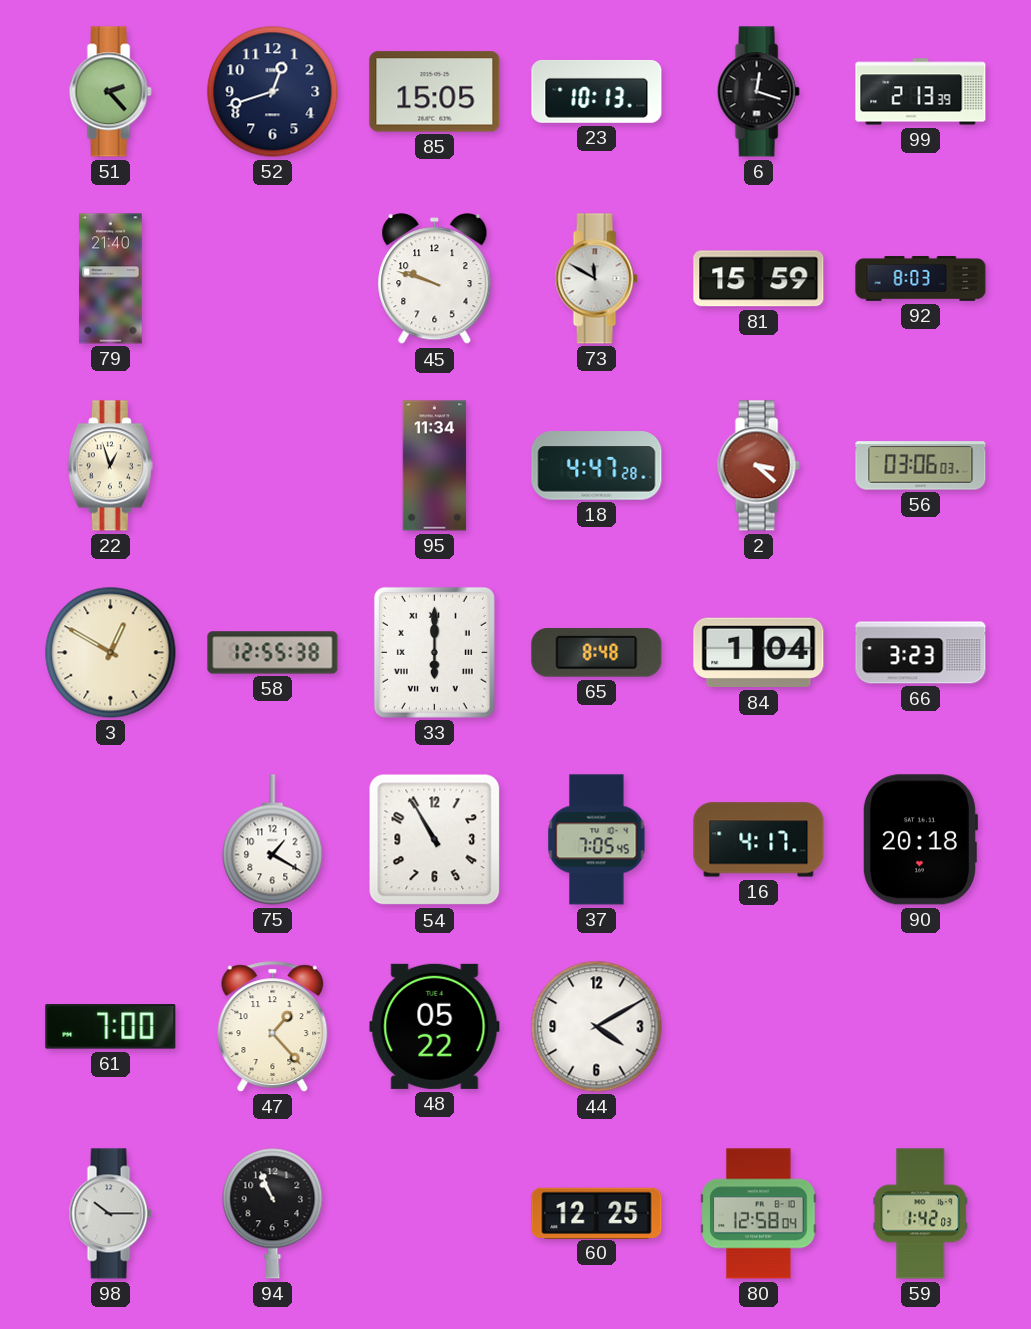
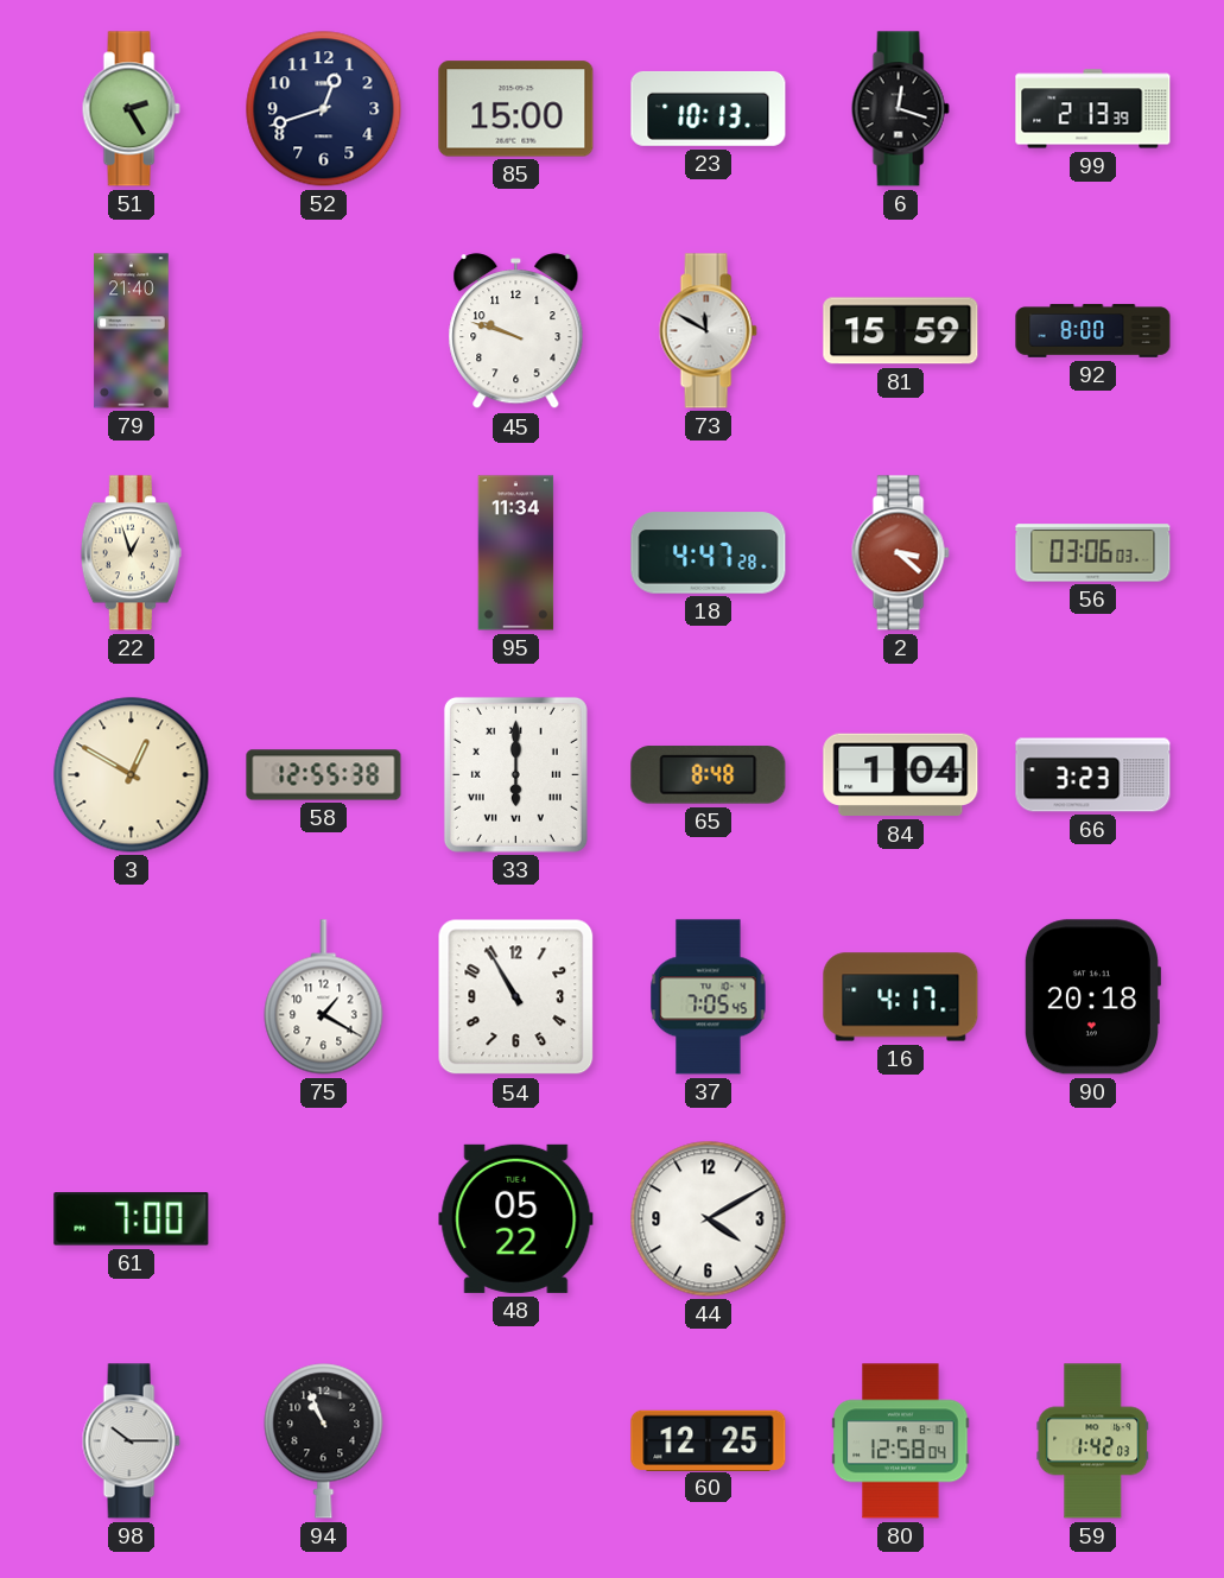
51: 2:23 -> 2:25 (131, 109)
85: 15:05 -> 15:00 (516, 109)
92: 8:03 -> 8:00 (1093, 331)
47: 1:23 -> none (273, 1027)
